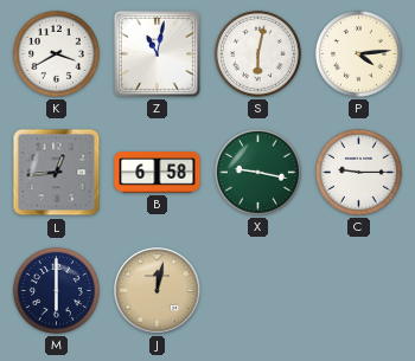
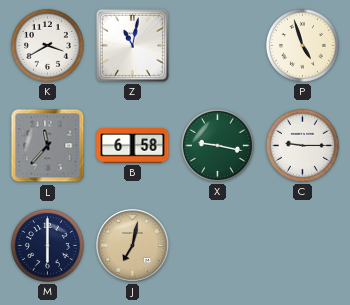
S: 6:02 -> none (257, 53)
P: 4:14 -> 4:57 (302, 45)
L: 12:44 -> 11:37 (48, 146)
J: 12:02 -> 7:02 (133, 246)
